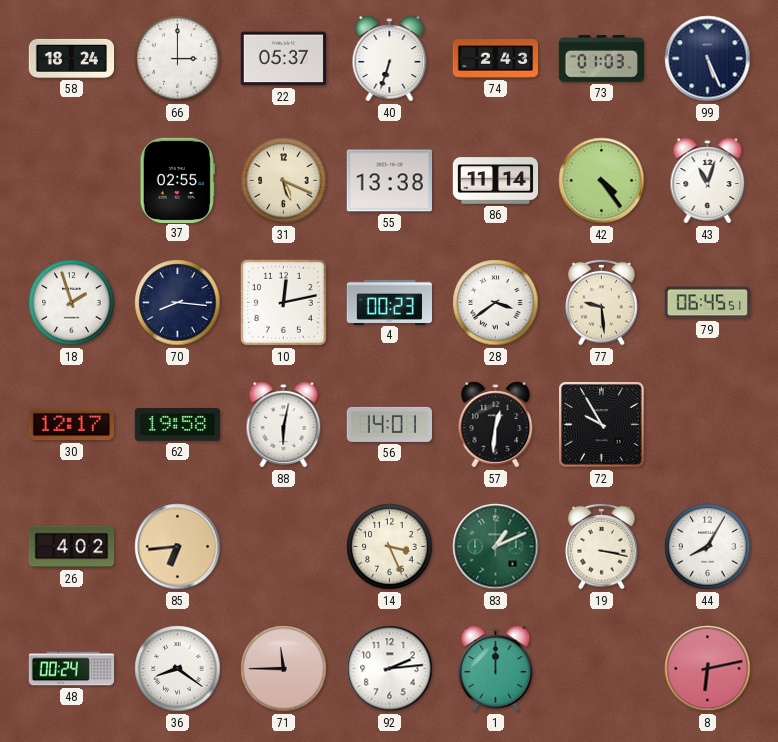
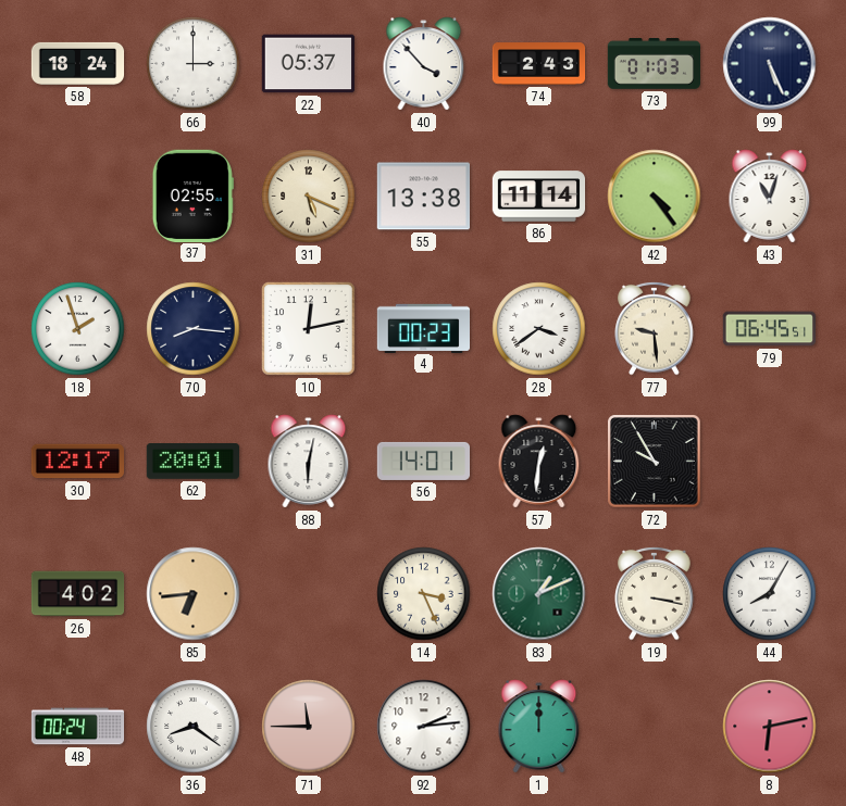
40: 6:33 -> 3:53 (424, 64)
62: 19:58 -> 20:01 (192, 462)
